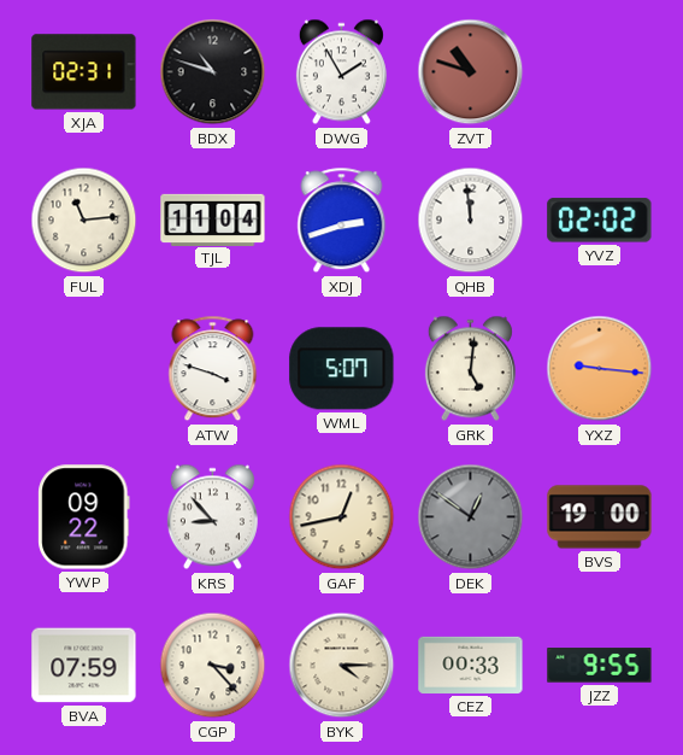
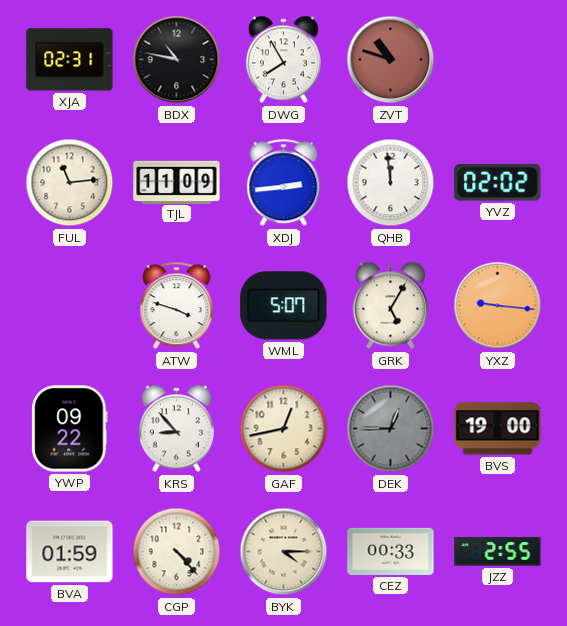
BDX: 10:48 -> 10:47 (177, 60)
DWG: 1:55 -> 7:55 (283, 60)
TJL: 11:04 -> 11:09 (177, 182)
XDJ: 2:42 -> 2:44 (284, 183)
GRK: 5:01 -> 5:05 (390, 306)
DEK: 12:51 -> 12:45 (391, 429)
BVA: 07:59 -> 01:59 (70, 552)
CGP: 3:23 -> 4:23 (177, 552)
JZZ: 9:55 -> 2:55 (498, 552)
